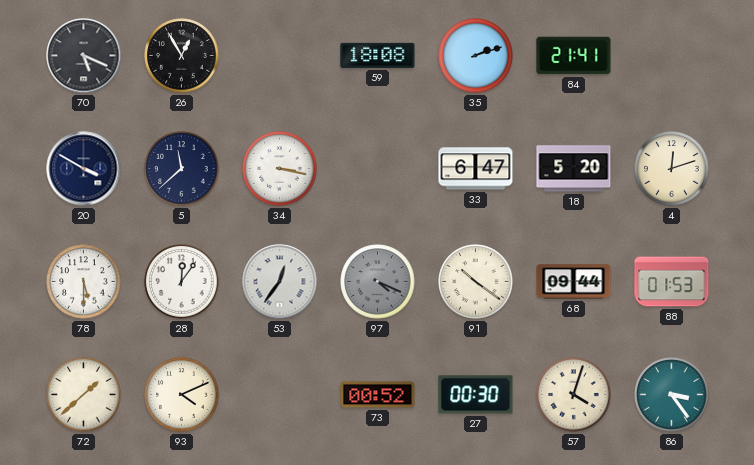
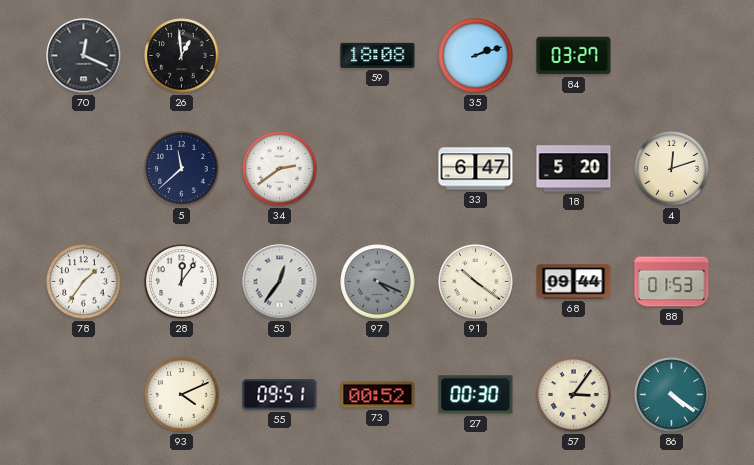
70: 5:19 -> 12:19 (84, 56)
26: 12:55 -> 12:59 (182, 56)
84: 21:41 -> 03:27 (574, 56)
20: 3:50 -> none (84, 169)
34: 3:17 -> 2:39 (280, 169)
78: 5:30 -> 1:36 (84, 282)
72: 1:38 -> none (84, 395)
55: none -> 09:51 (280, 395)
57: 4:03 -> 3:06 (574, 395)
86: 3:24 -> 4:21 (672, 395)
